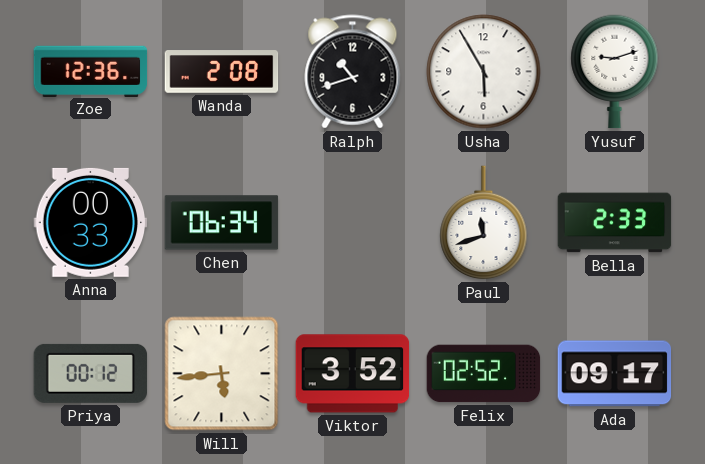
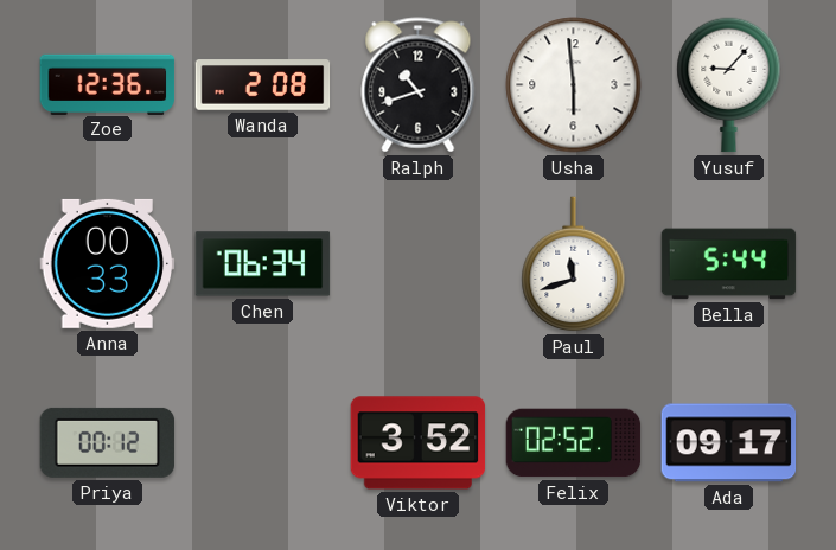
Usha: 5:55 -> 5:59 (574, 85)
Yusuf: 9:12 -> 9:07 (729, 85)
Bella: 2:33 -> 5:44 (729, 264)
Will: 5:44 -> none (222, 374)
